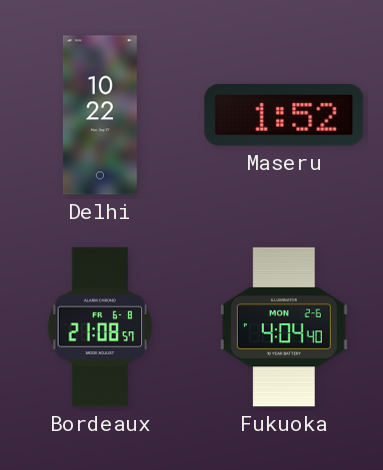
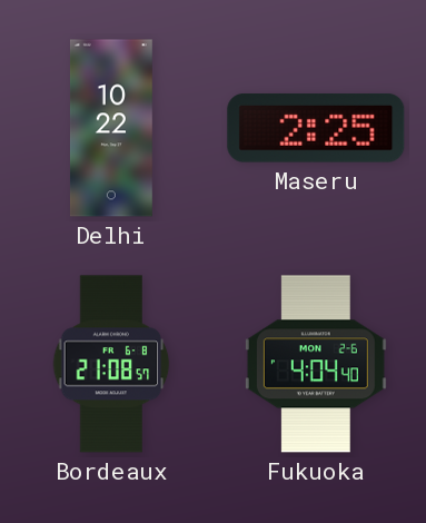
Maseru: 1:52 -> 2:25 (316, 128)
